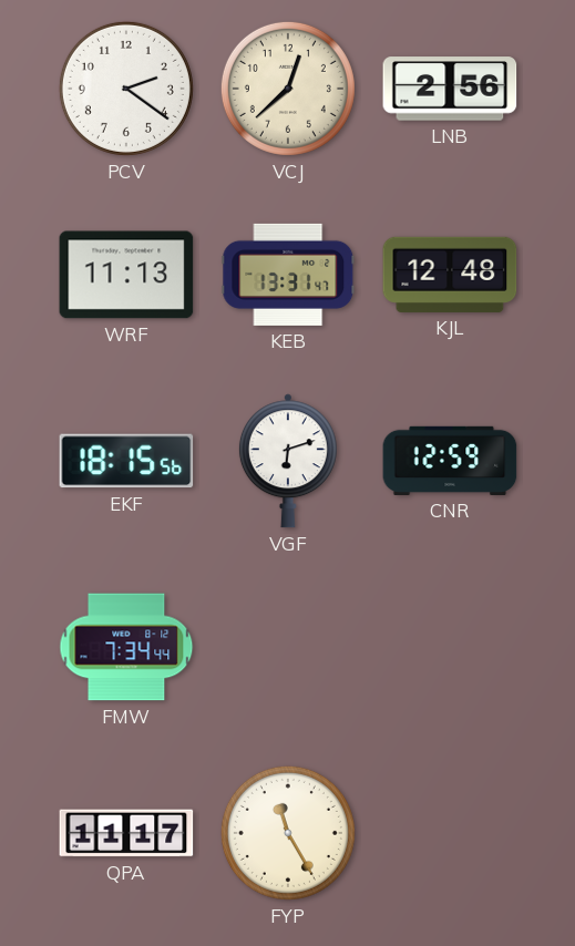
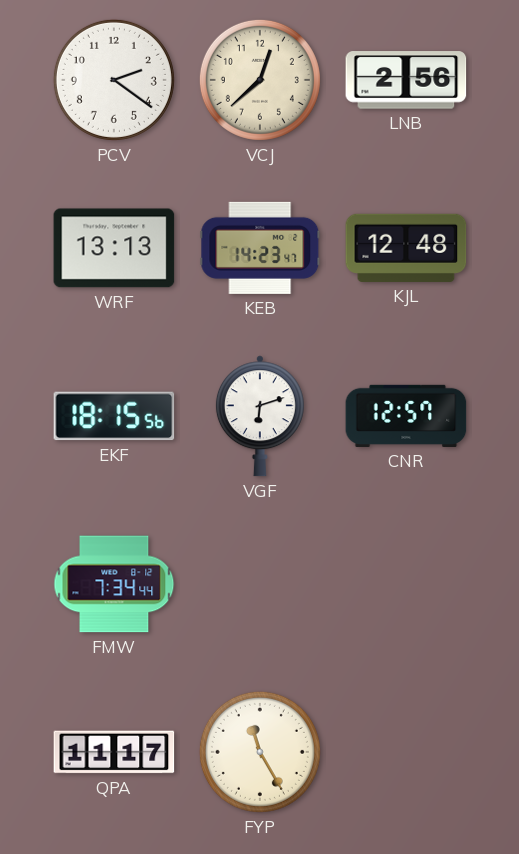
WRF: 11:13 -> 13:13 (114, 248)
KEB: 13:31 -> 14:23 (260, 248)
CNR: 12:59 -> 12:57 (406, 416)
